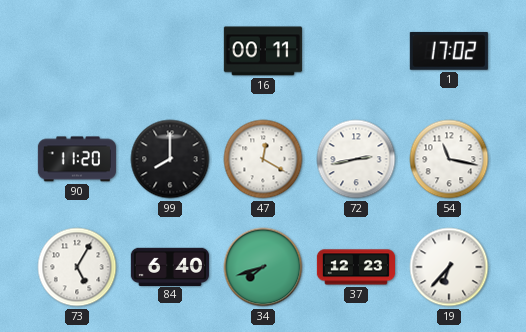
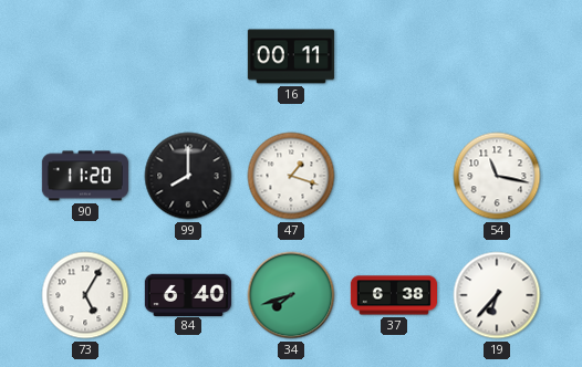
1: 17:02 -> none (449, 51)
47: 12:20 -> 1:18 (291, 176)
72: 2:43 -> none (356, 159)
37: 12:23 -> 6:38 (393, 295)
